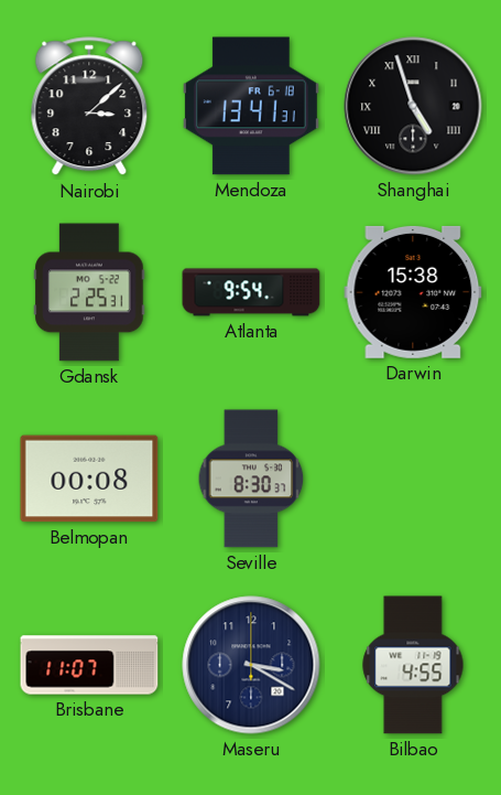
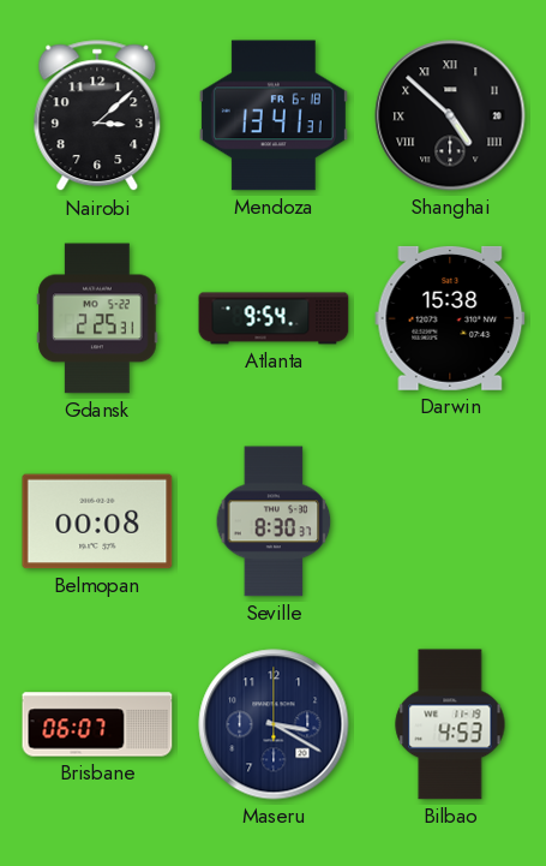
Shanghai: 4:57 -> 4:52 (450, 115)
Brisbane: 11:07 -> 06:07 (97, 724)
Bilbao: 4:55 -> 4:53 (450, 724)
